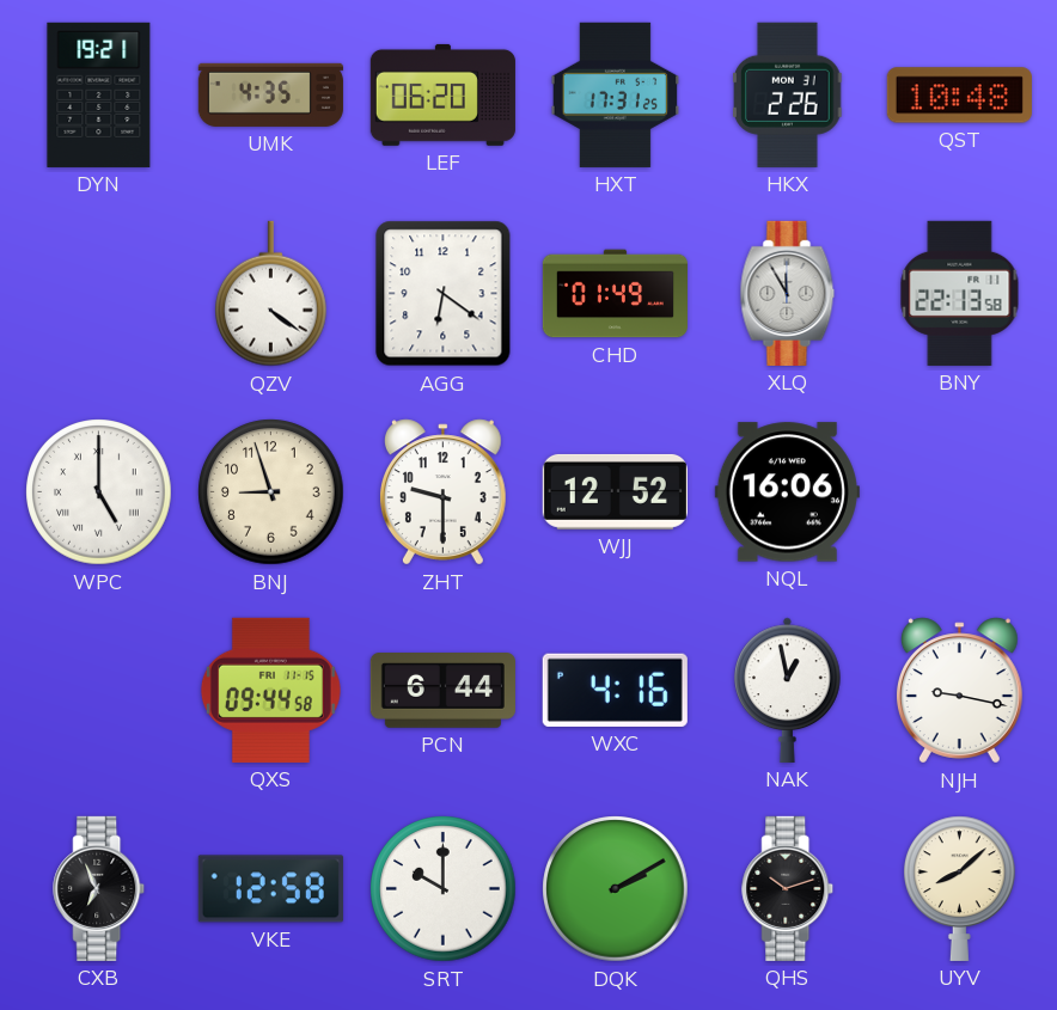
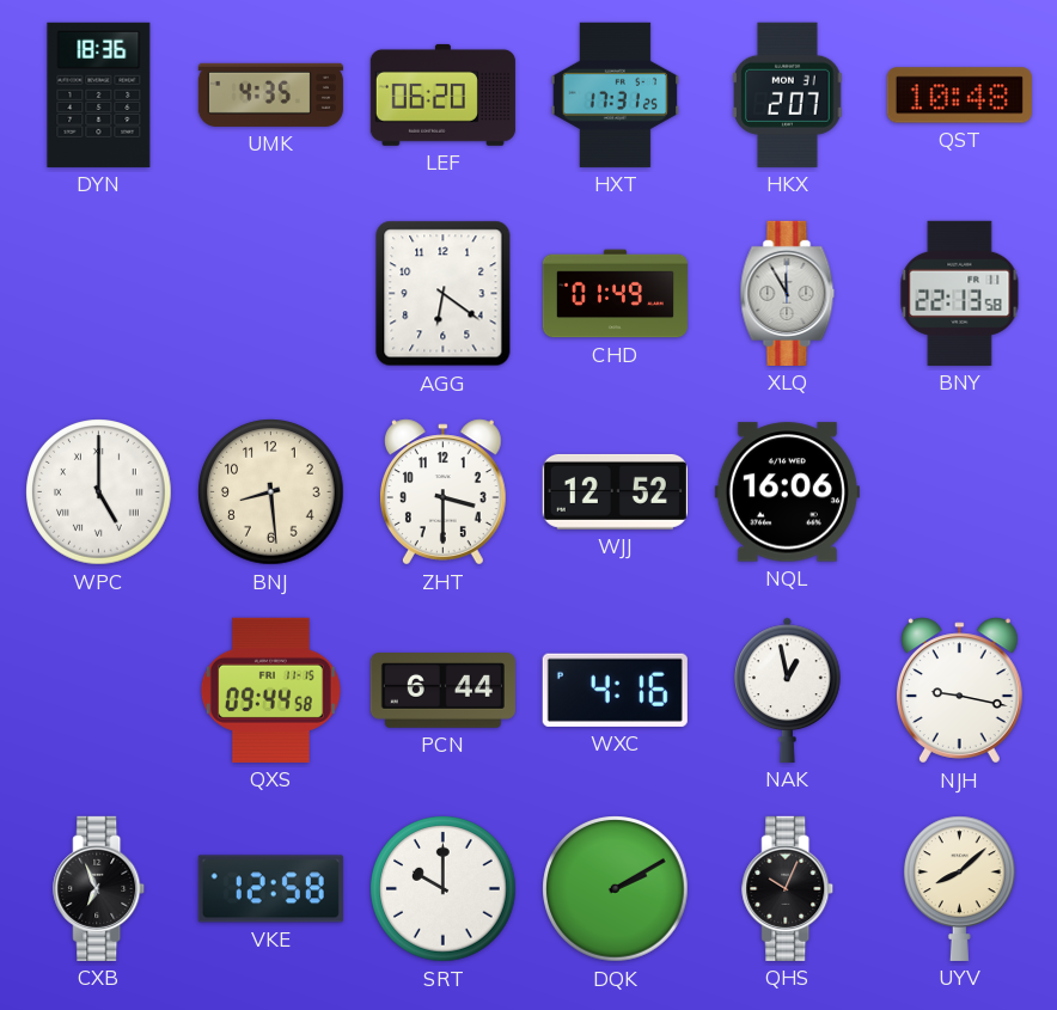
DYN: 19:21 -> 18:36 (99, 94)
HKX: 2:26 -> 2:07 (788, 94)
QZV: 4:21 -> none (271, 294)
BNJ: 8:57 -> 8:29 (271, 492)
ZHT: 9:30 -> 3:30 (442, 492)
QHS: 10:12 -> 10:04 (788, 888)
